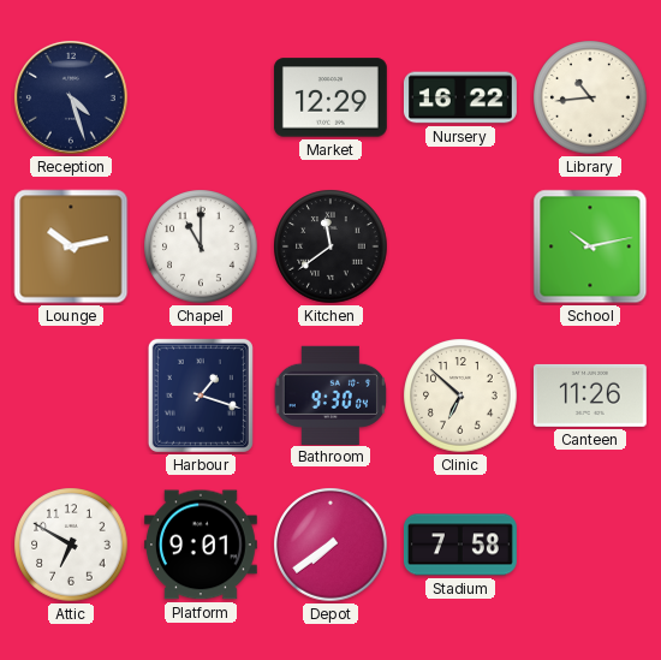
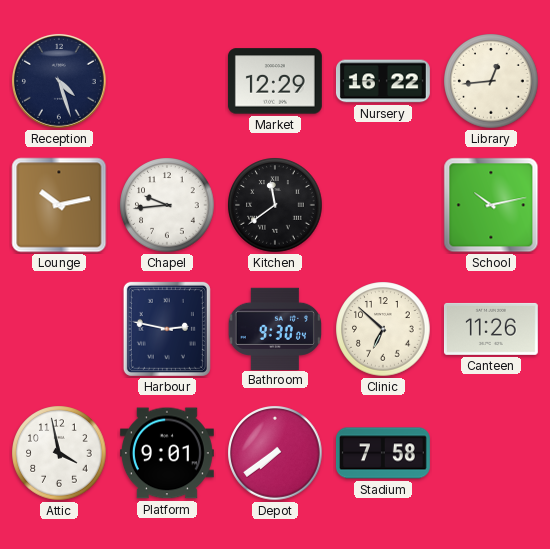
Library: 10:44 -> 12:44 (491, 81)
Chapel: 11:00 -> 9:44 (167, 205)
Harbour: 1:18 -> 2:47 (167, 329)
Attic: 6:50 -> 3:58 (59, 453)
